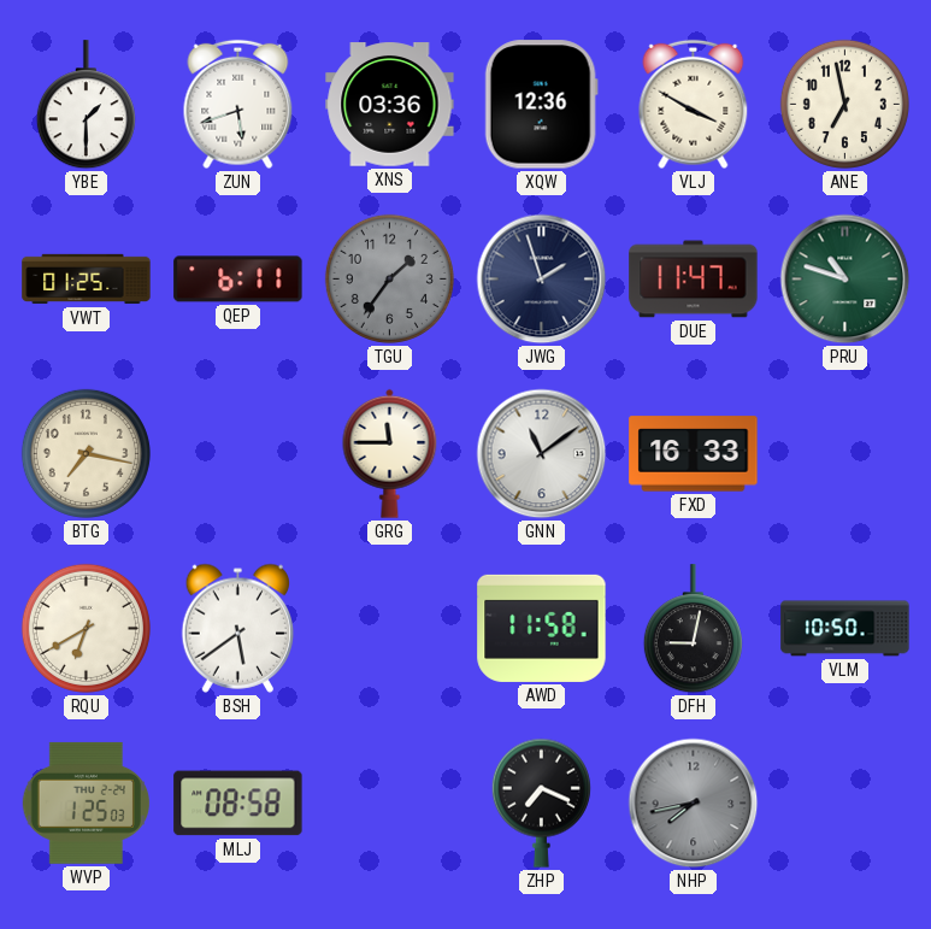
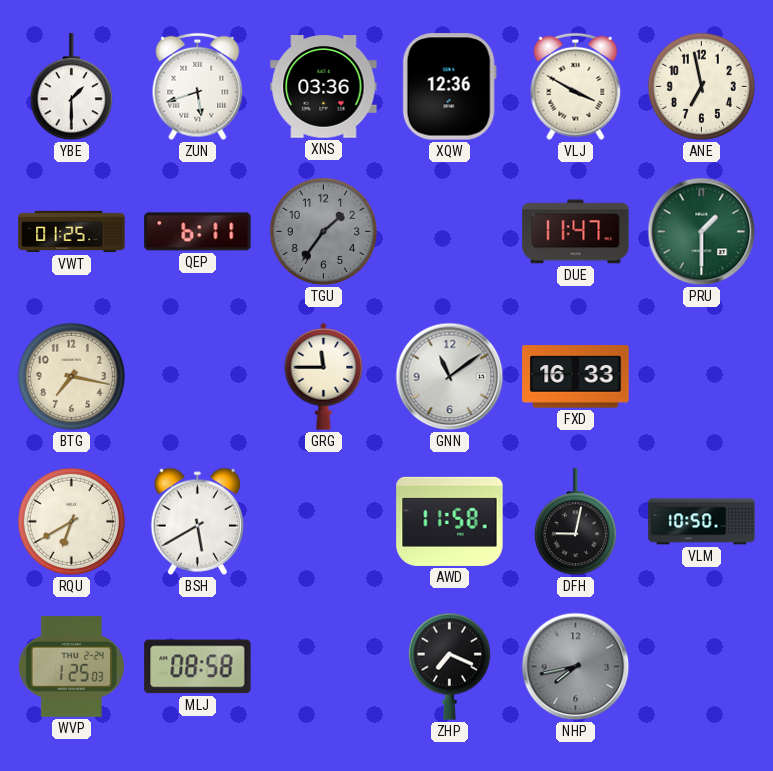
JWG: 1:57 -> none (542, 280)
PRU: 10:48 -> 1:30 (702, 232)
BSH: 5:39 -> 5:40 (197, 521)
